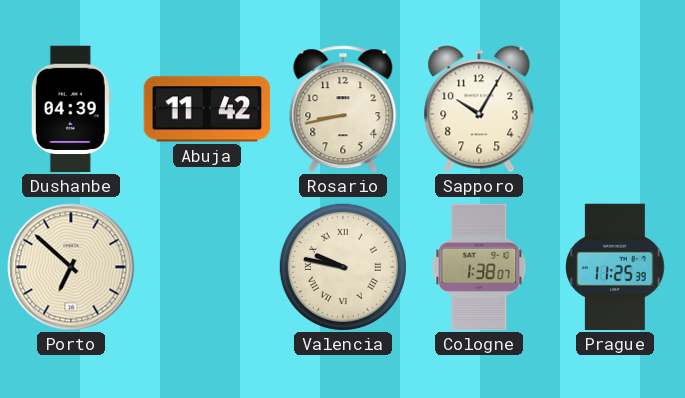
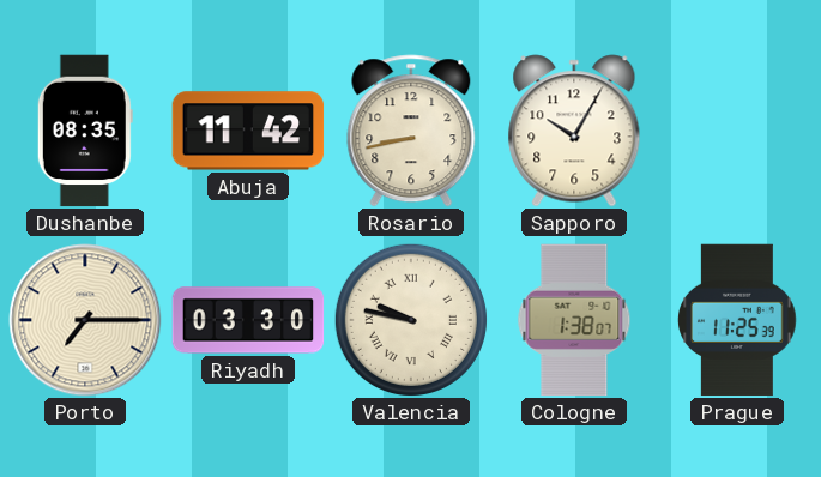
Dushanbe: 04:39 -> 08:35 (85, 131)
Porto: 6:52 -> 7:15 (85, 320)
Riyadh: none -> 03:30 (248, 320)
